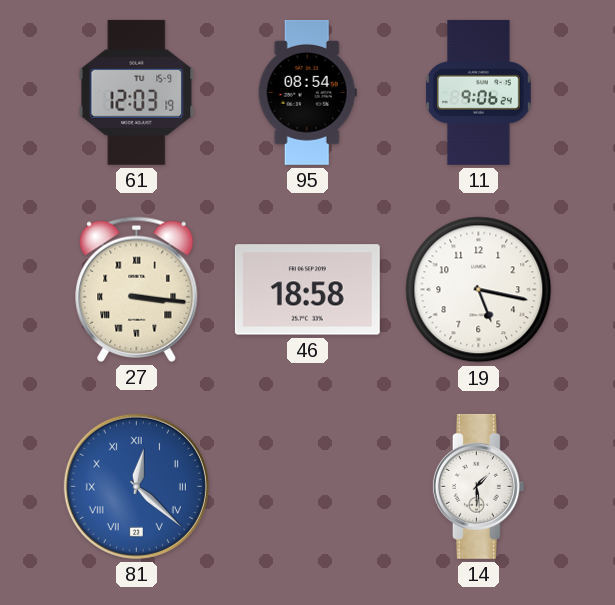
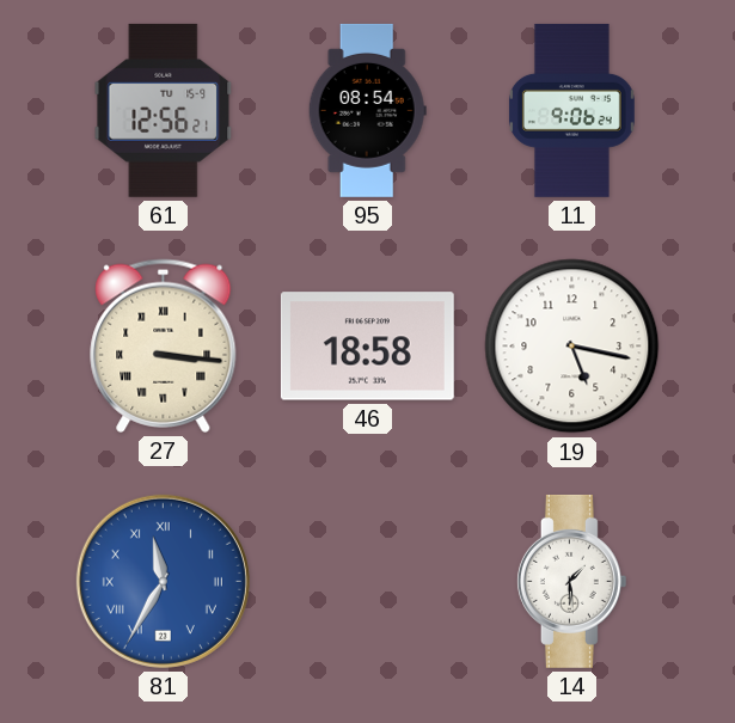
61: 12:03 -> 12:56 (164, 110)
81: 12:22 -> 11:35 (163, 581)
